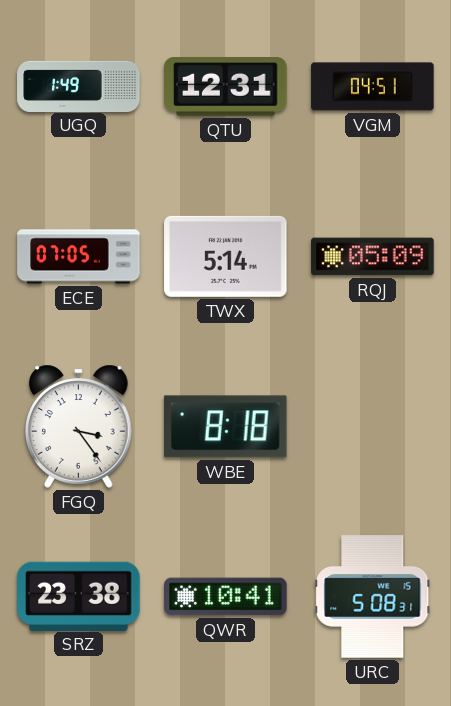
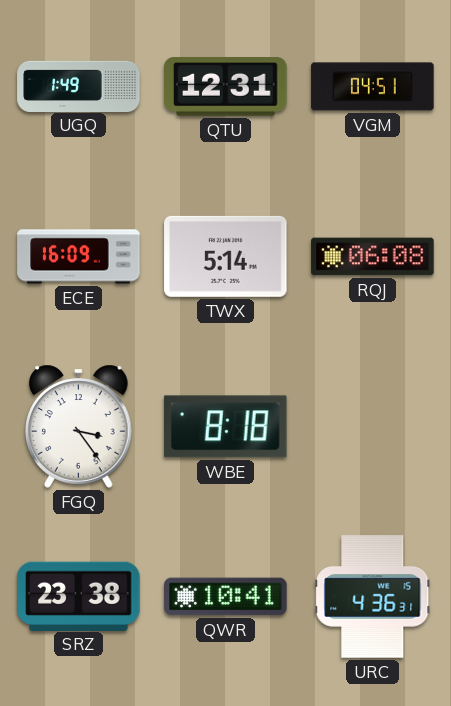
ECE: 07:05 -> 16:09 (79, 257)
RQJ: 05:09 -> 06:08 (373, 257)
URC: 5:08 -> 4:36 (373, 597)
